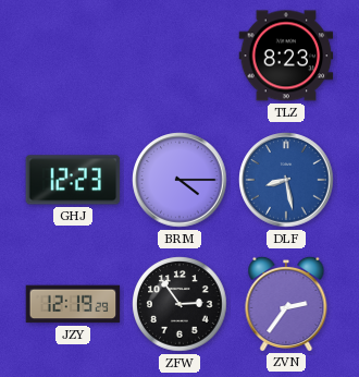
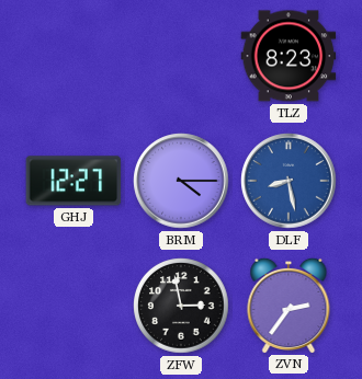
GHJ: 12:23 -> 12:27 (73, 181)
JZY: 12:19 -> none (73, 304)
ZFW: 2:54 -> 2:58 (181, 306)
